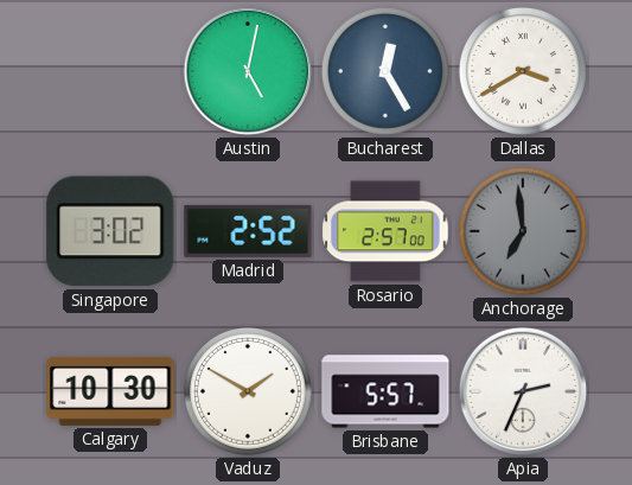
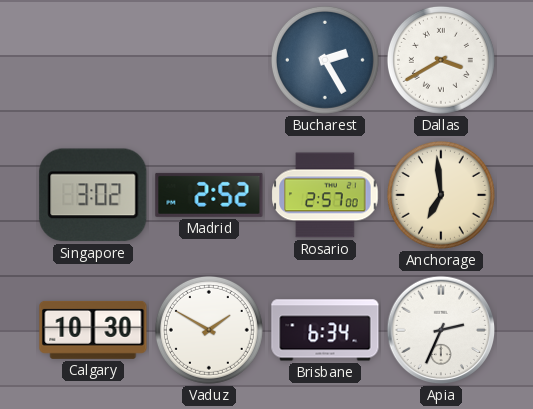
Austin: 5:02 -> none (248, 71)
Bucharest: 12:25 -> 2:25 (325, 60)
Anchorage dial: grey -> cream (441, 195)
Brisbane: 5:57 -> 6:34 (325, 330)
